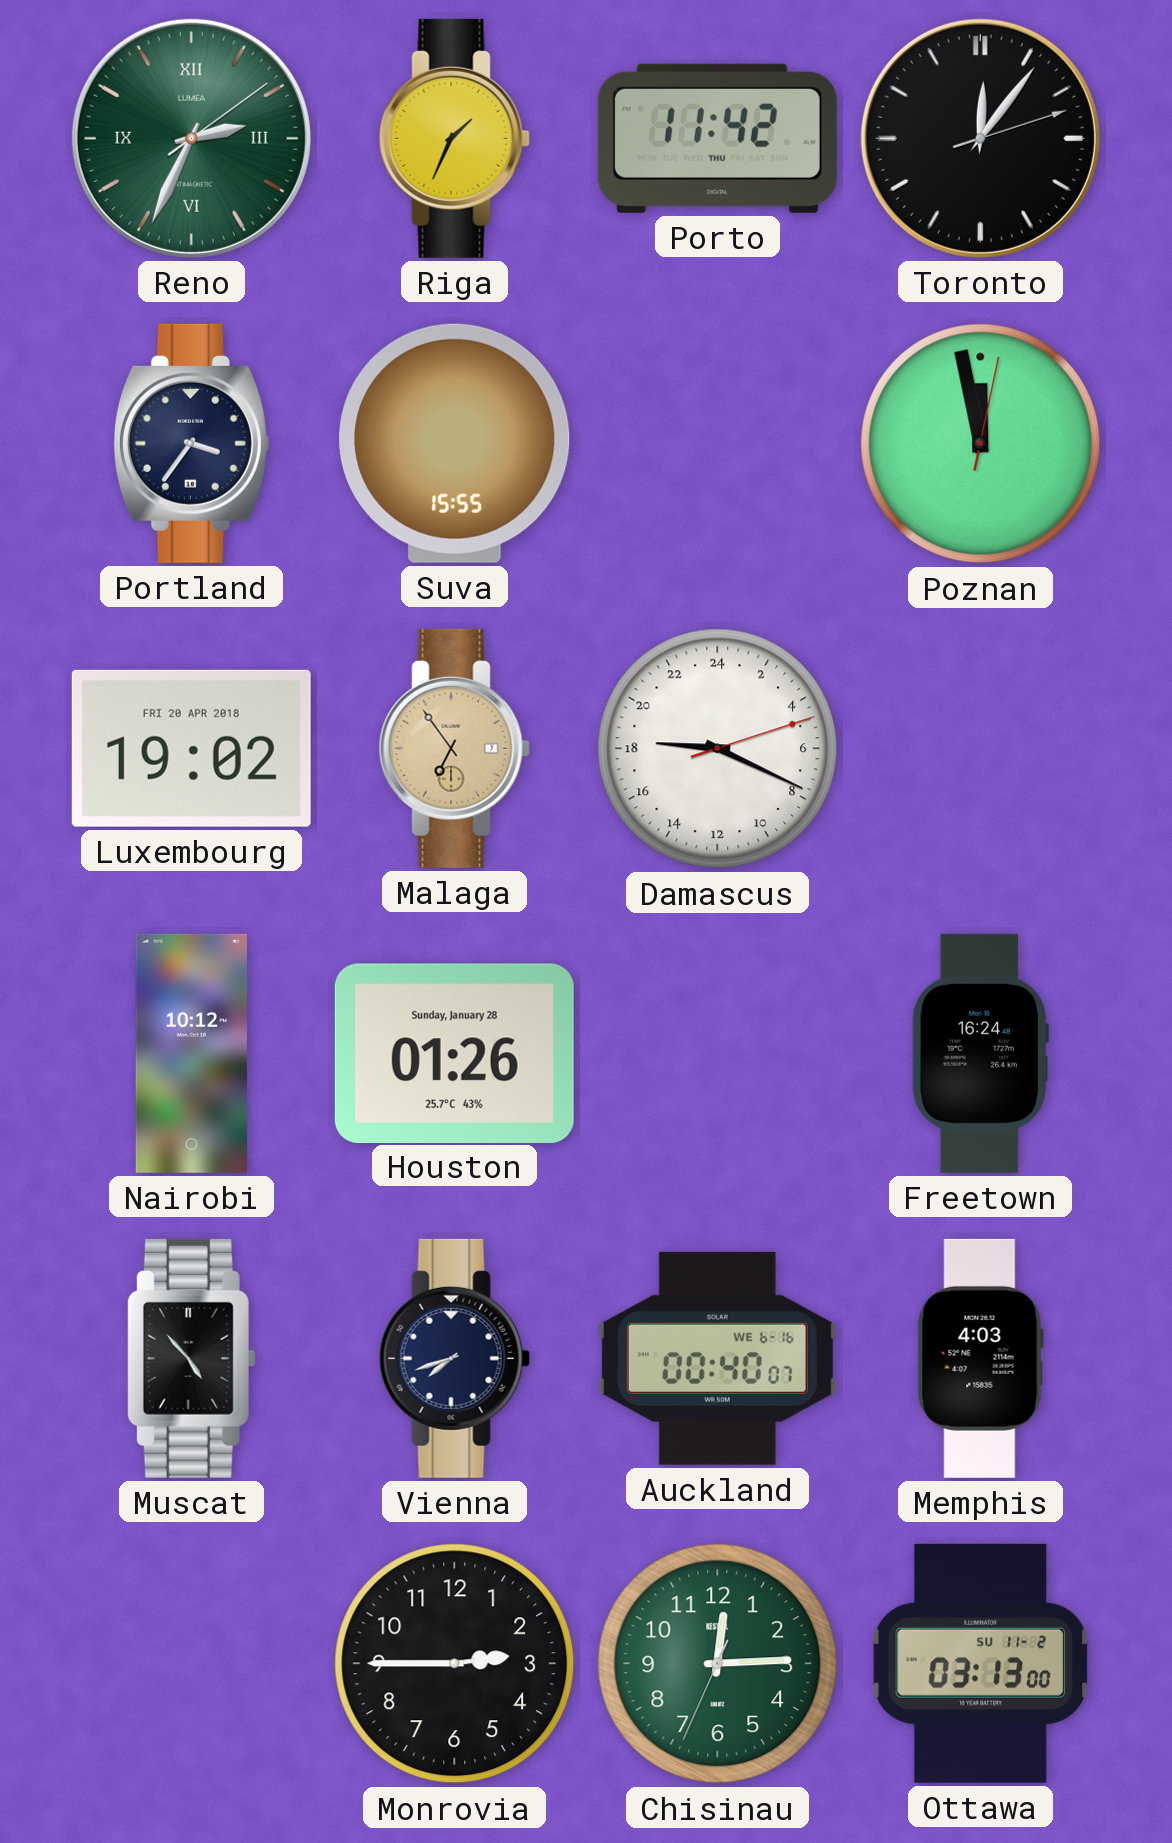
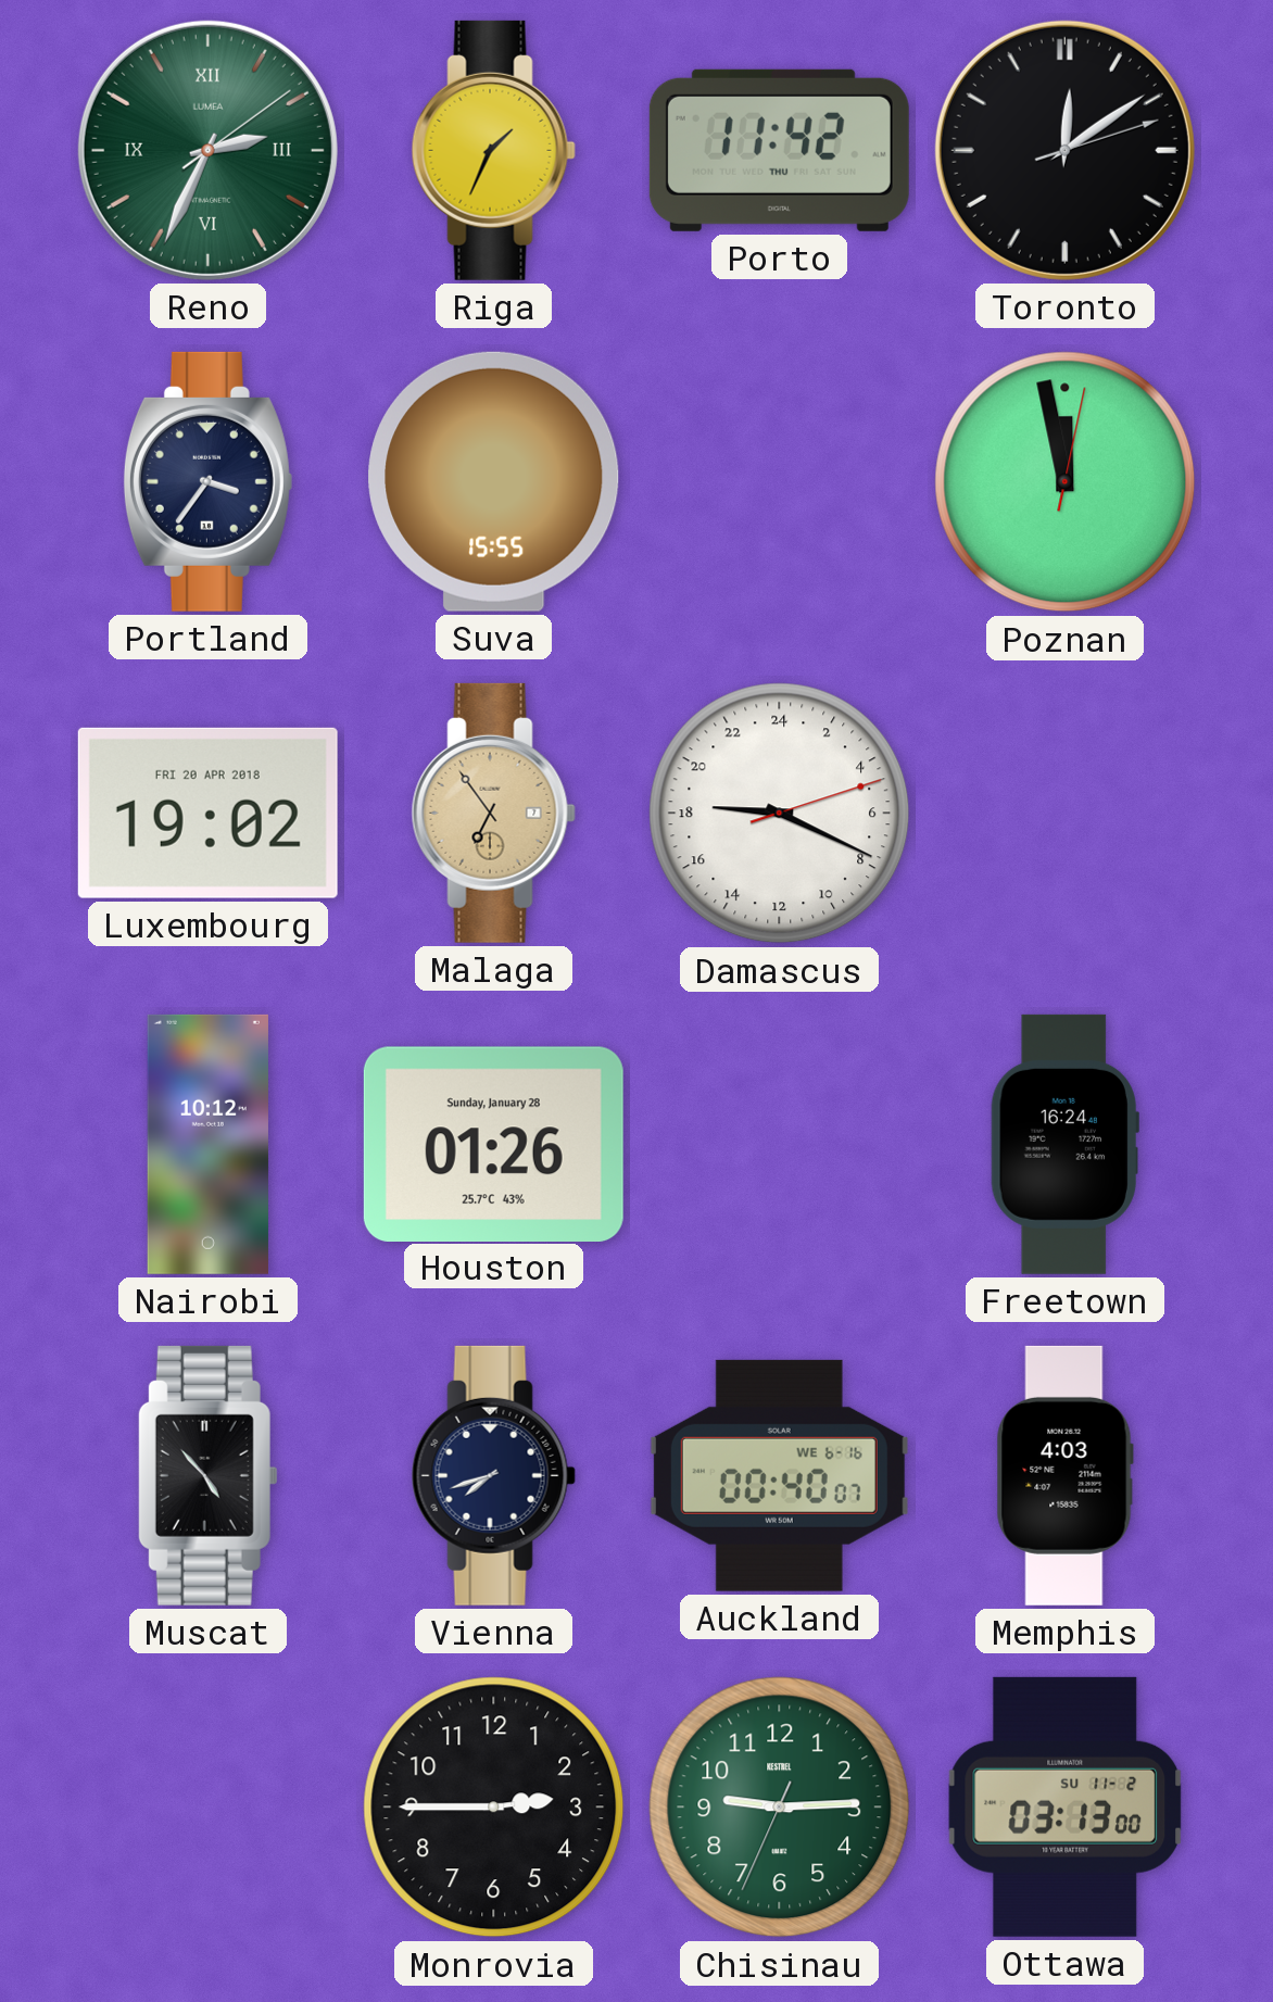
Toronto: 12:06 -> 12:09 (1064, 150)
Chisinau: 12:14 -> 9:14 (780, 1808)
